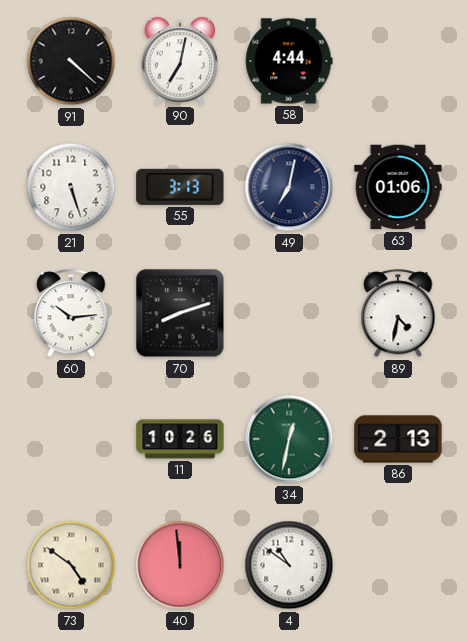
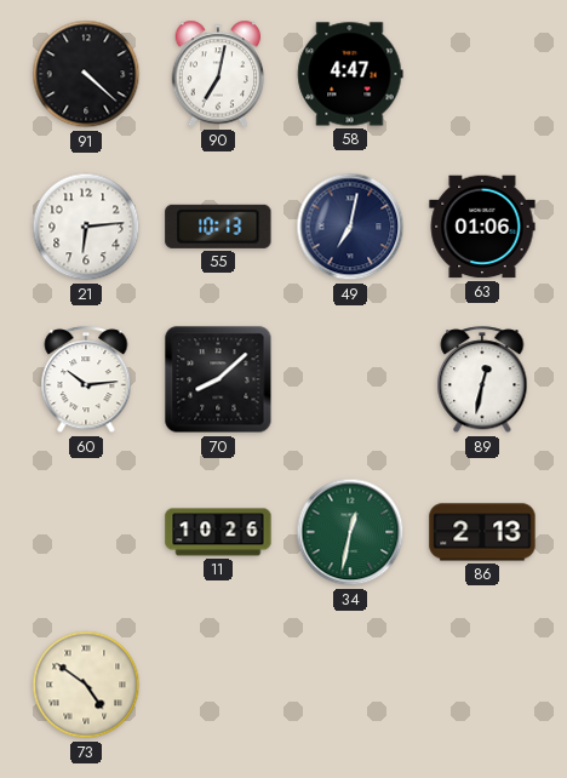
58: 4:44 -> 4:47 (350, 74)
21: 5:27 -> 6:14 (86, 227)
55: 3:13 -> 10:13 (218, 227)
70: 8:12 -> 8:08 (218, 379)
89: 4:32 -> 12:32 (482, 381)
40: 11:59 -> none (180, 565)
4: 10:51 -> none (289, 565)
